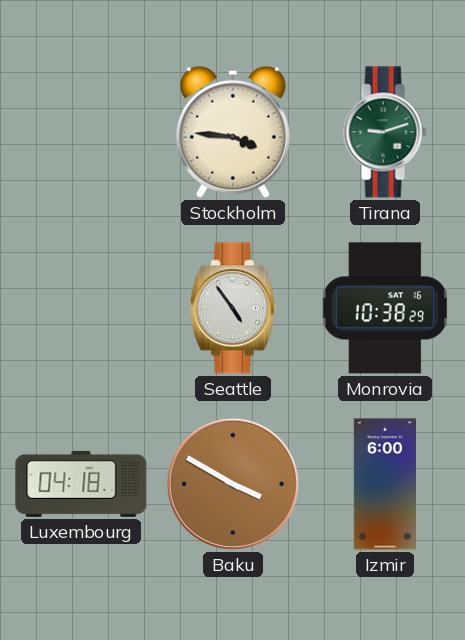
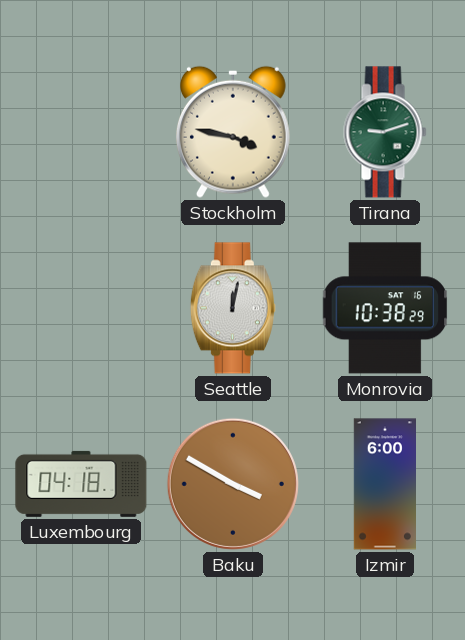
Stockholm: 3:46 -> 3:47 (233, 132)
Seattle: 4:54 -> 12:02 (233, 308)
